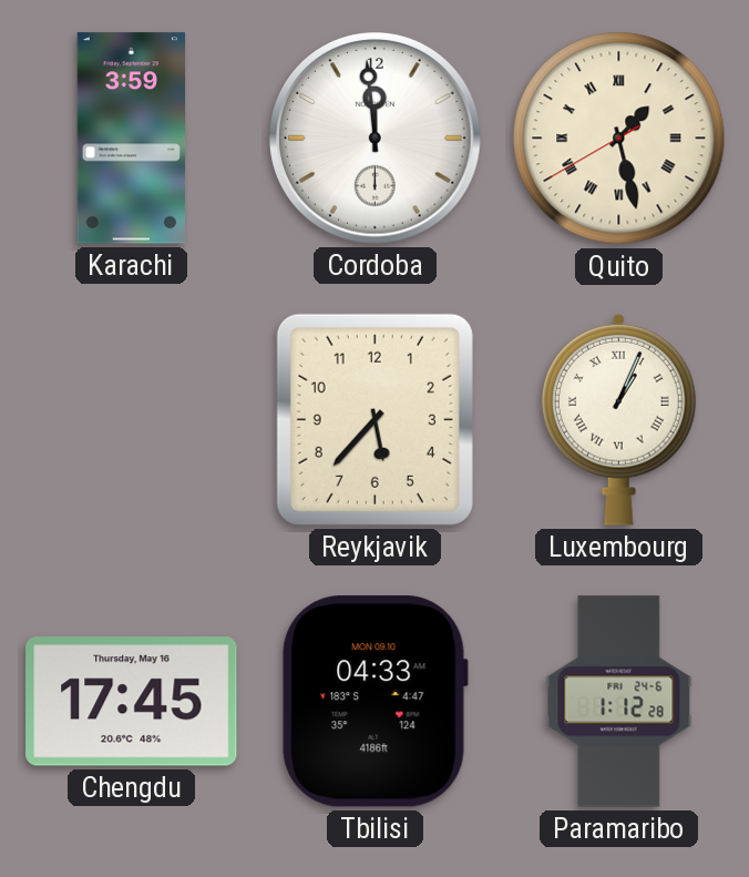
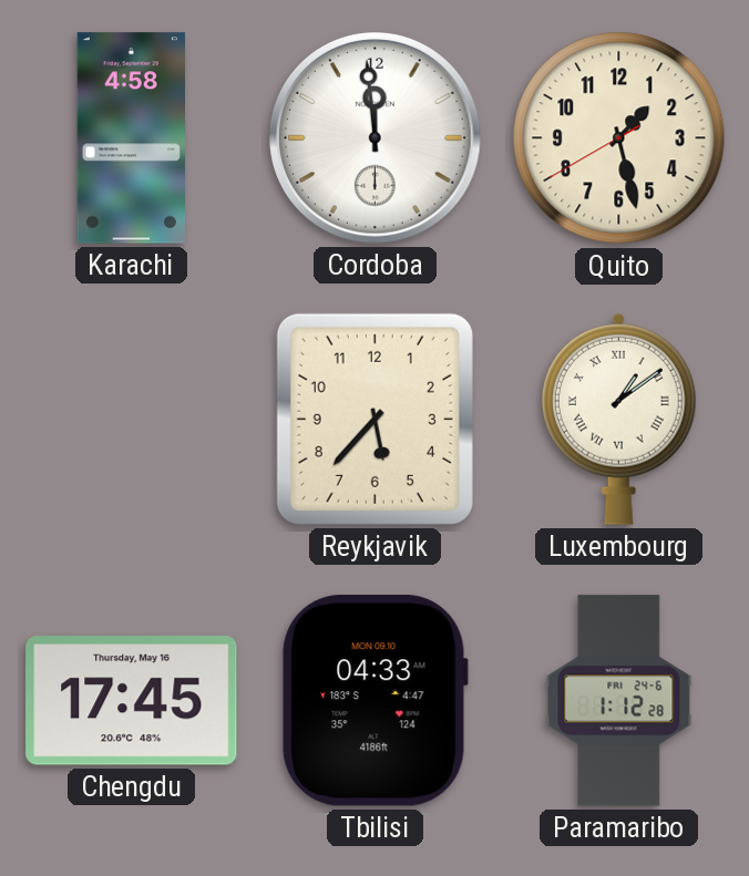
Karachi: 3:59 -> 4:58 (131, 138)
Quito numerals: Roman -> Arabic (619, 138)
Luxembourg: 1:04 -> 1:09 (618, 419)
